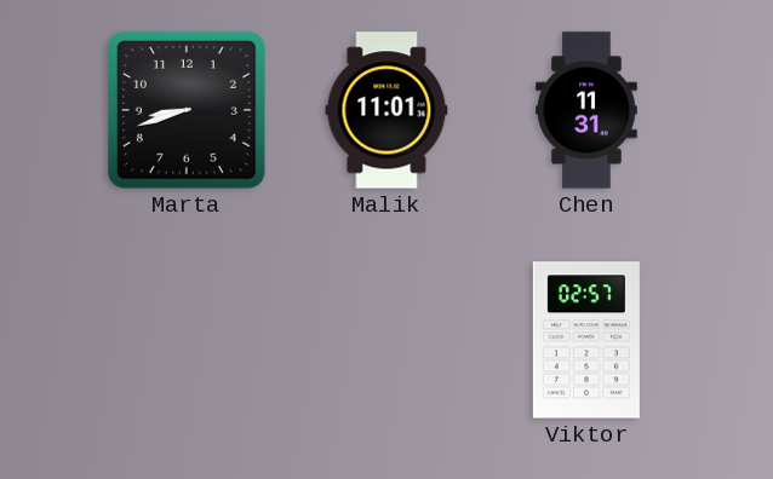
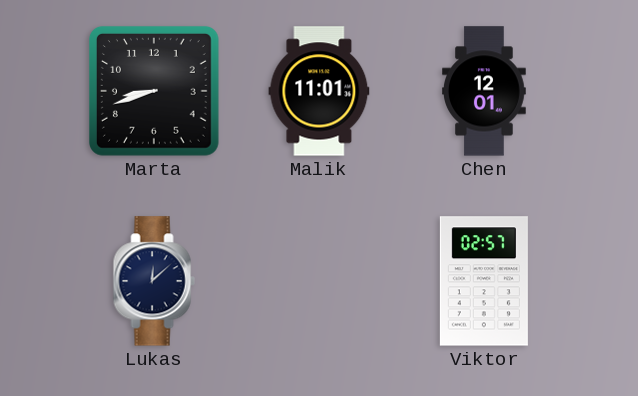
Chen: 11:31 -> 12:01 (484, 91)
Lukas: none -> 12:08 (154, 281)
